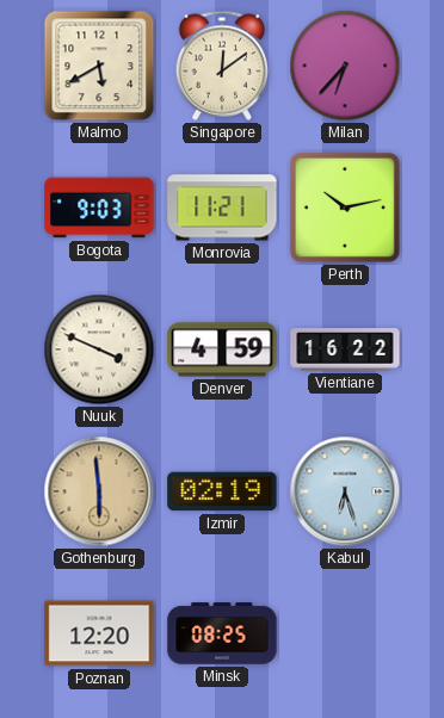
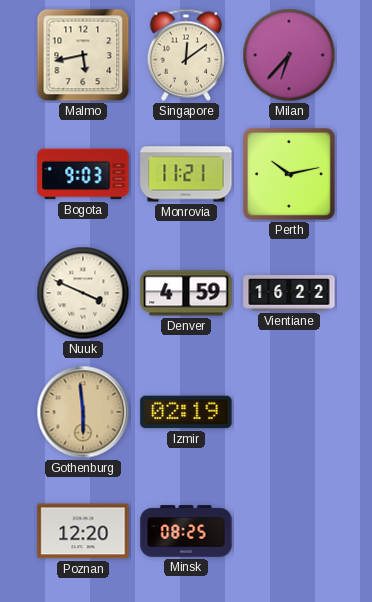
Malmo: 5:40 -> 5:43 (83, 55)
Kabul: 6:27 -> none (345, 491)
